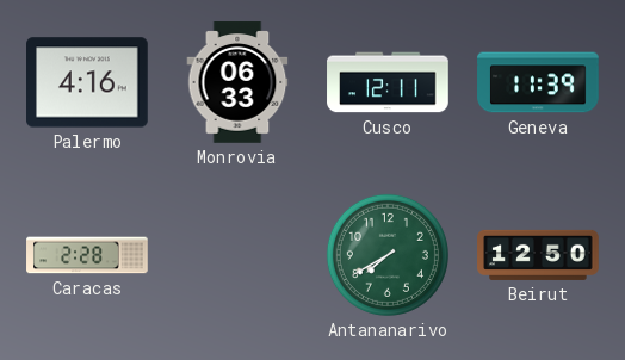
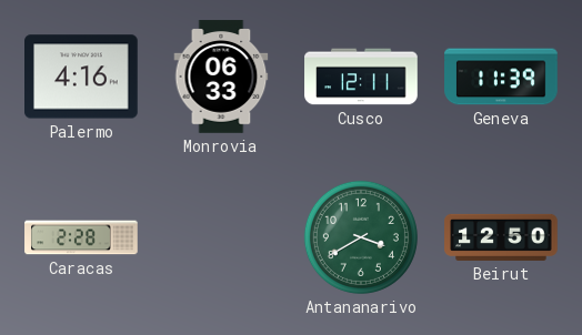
Antananarivo: 7:40 -> 3:40 (361, 237)
